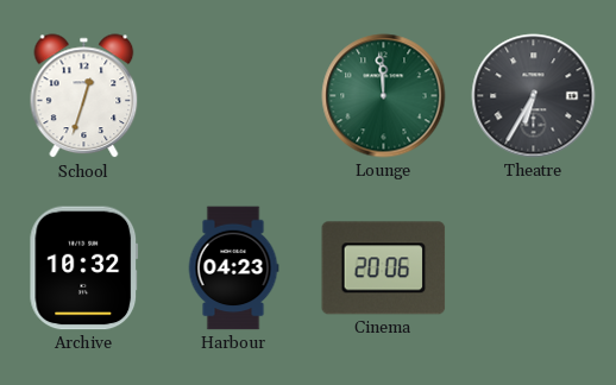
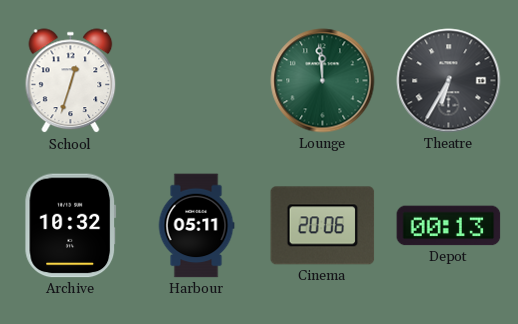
Harbour: 04:23 -> 05:11 (196, 226)
Depot: none -> 00:13 (449, 226)
